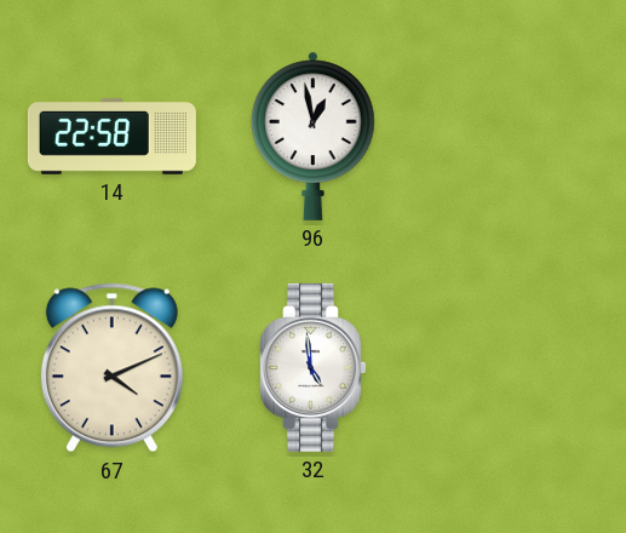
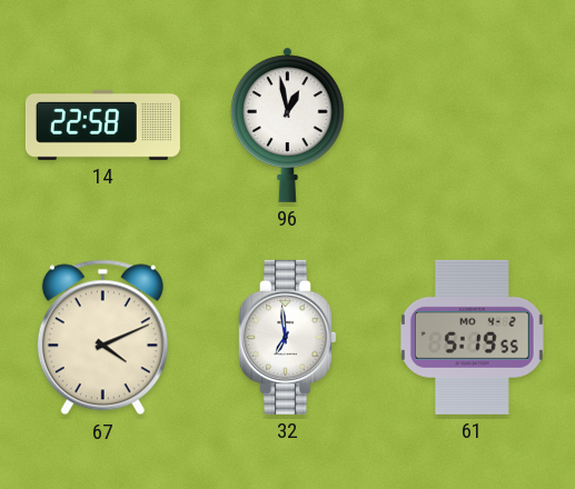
32: 4:59 -> 6:59 (288, 337)
61: none -> 5:19 (472, 337)
